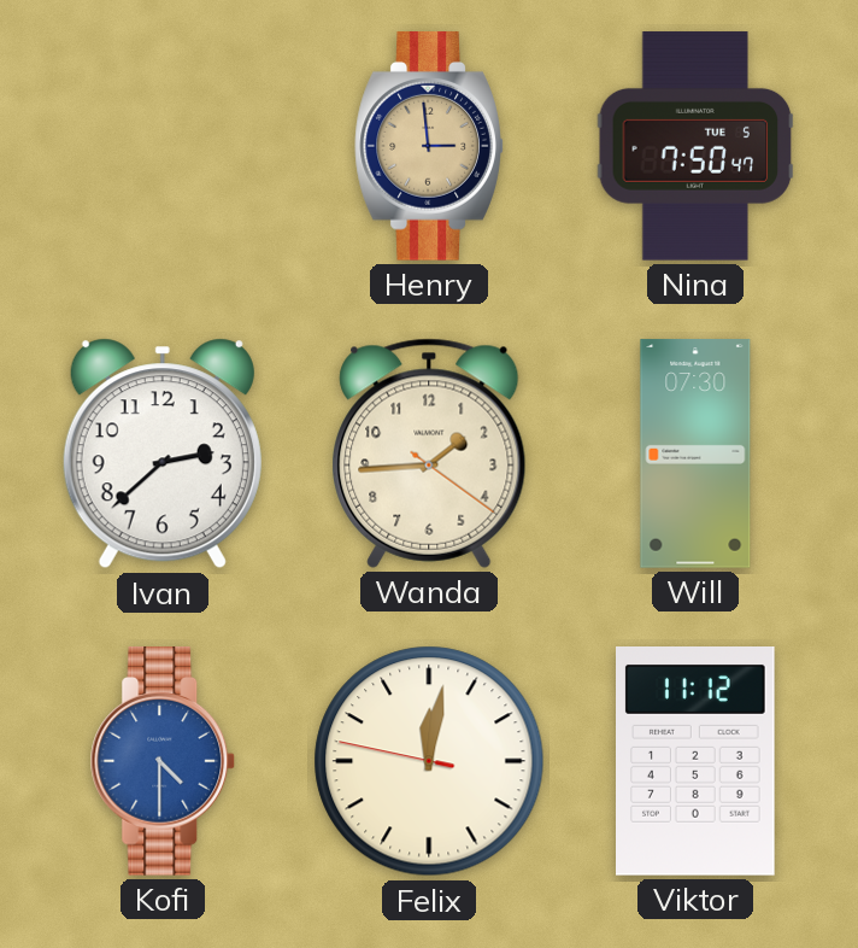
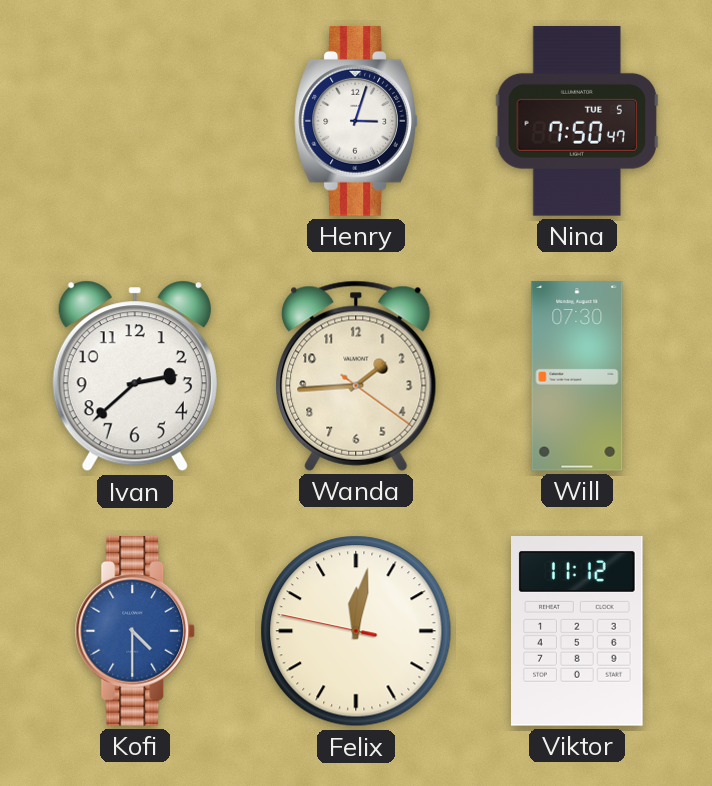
Henry: 2:59 -> 3:03 (356, 121)
Henry dial: champagne -> white (356, 121)
